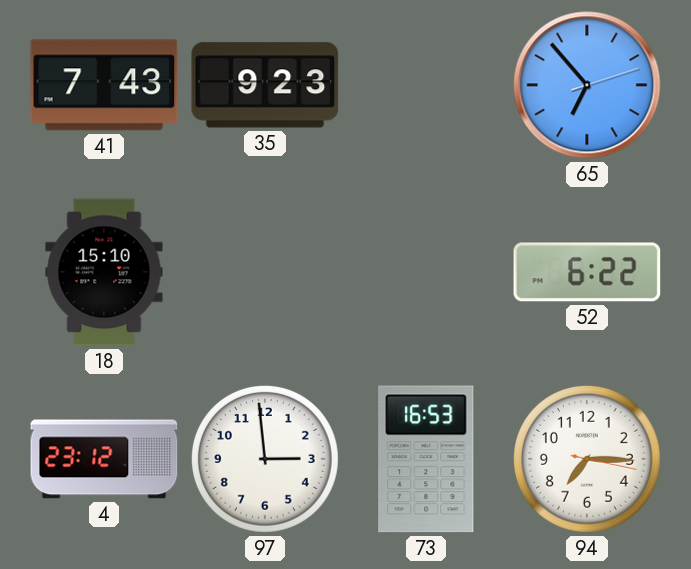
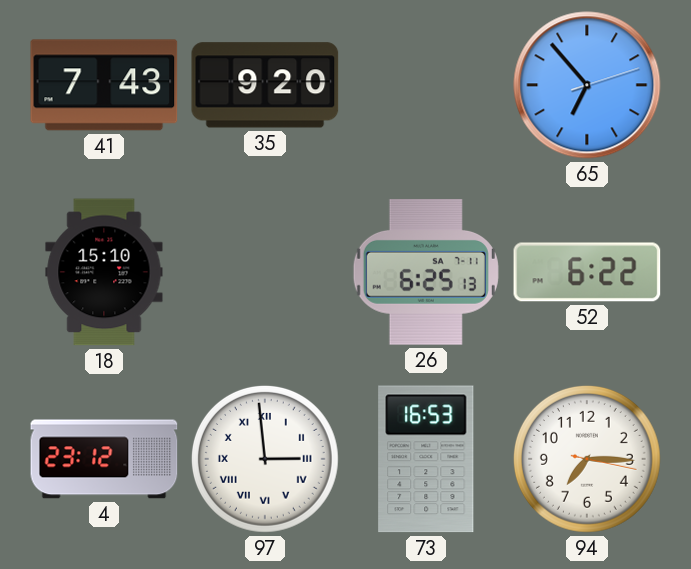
35: 9:23 -> 9:20 (265, 85)
26: none -> 6:25 (426, 272)
97 numerals: Arabic -> Roman (265, 459)
